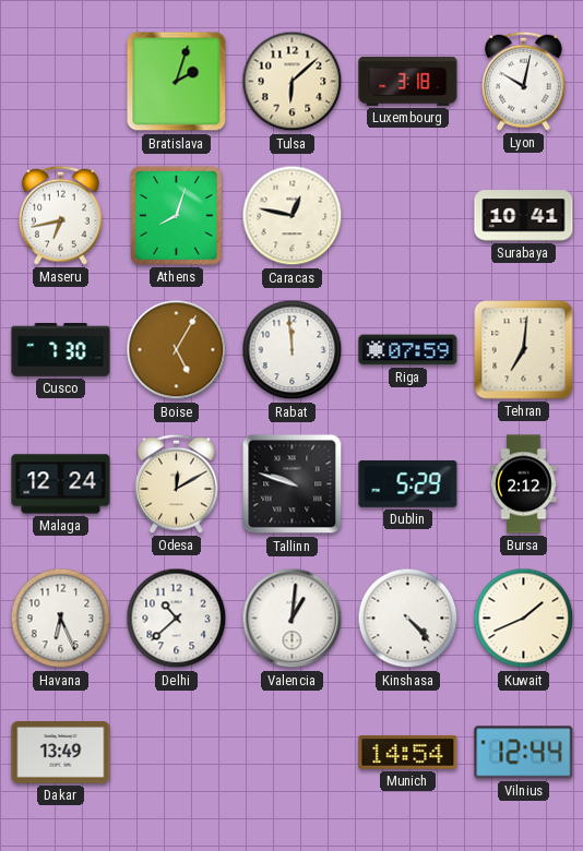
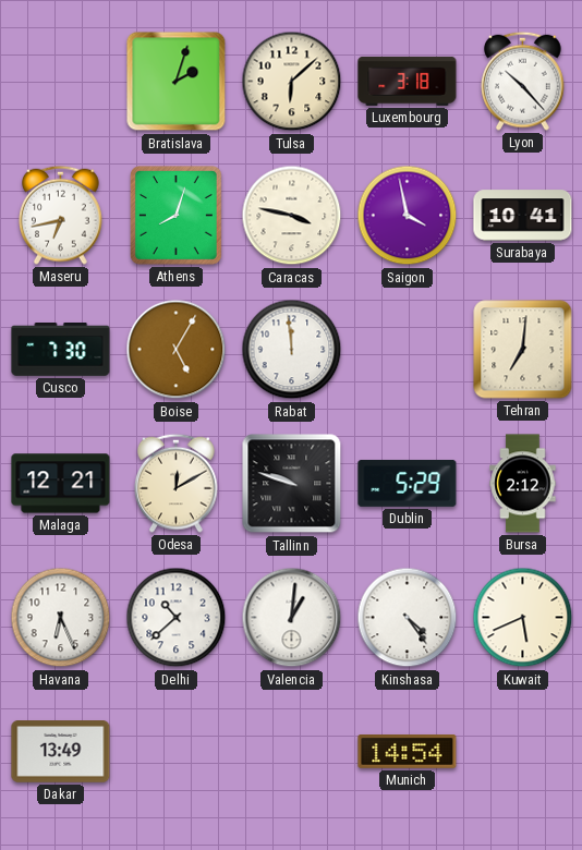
Lyon: 10:02 -> 10:23 (523, 81)
Caracas: 12:47 -> 3:47 (292, 216)
Saigon: none -> 3:58 (408, 216)
Riga: 07:59 -> none (408, 350)
Malaga: 12:24 -> 12:21 (61, 484)
Kinshasa: 4:23 -> 4:24 (408, 618)
Kuwait: 1:41 -> 5:41 (523, 618)
Vilnius: 12:44 -> none (524, 753)
